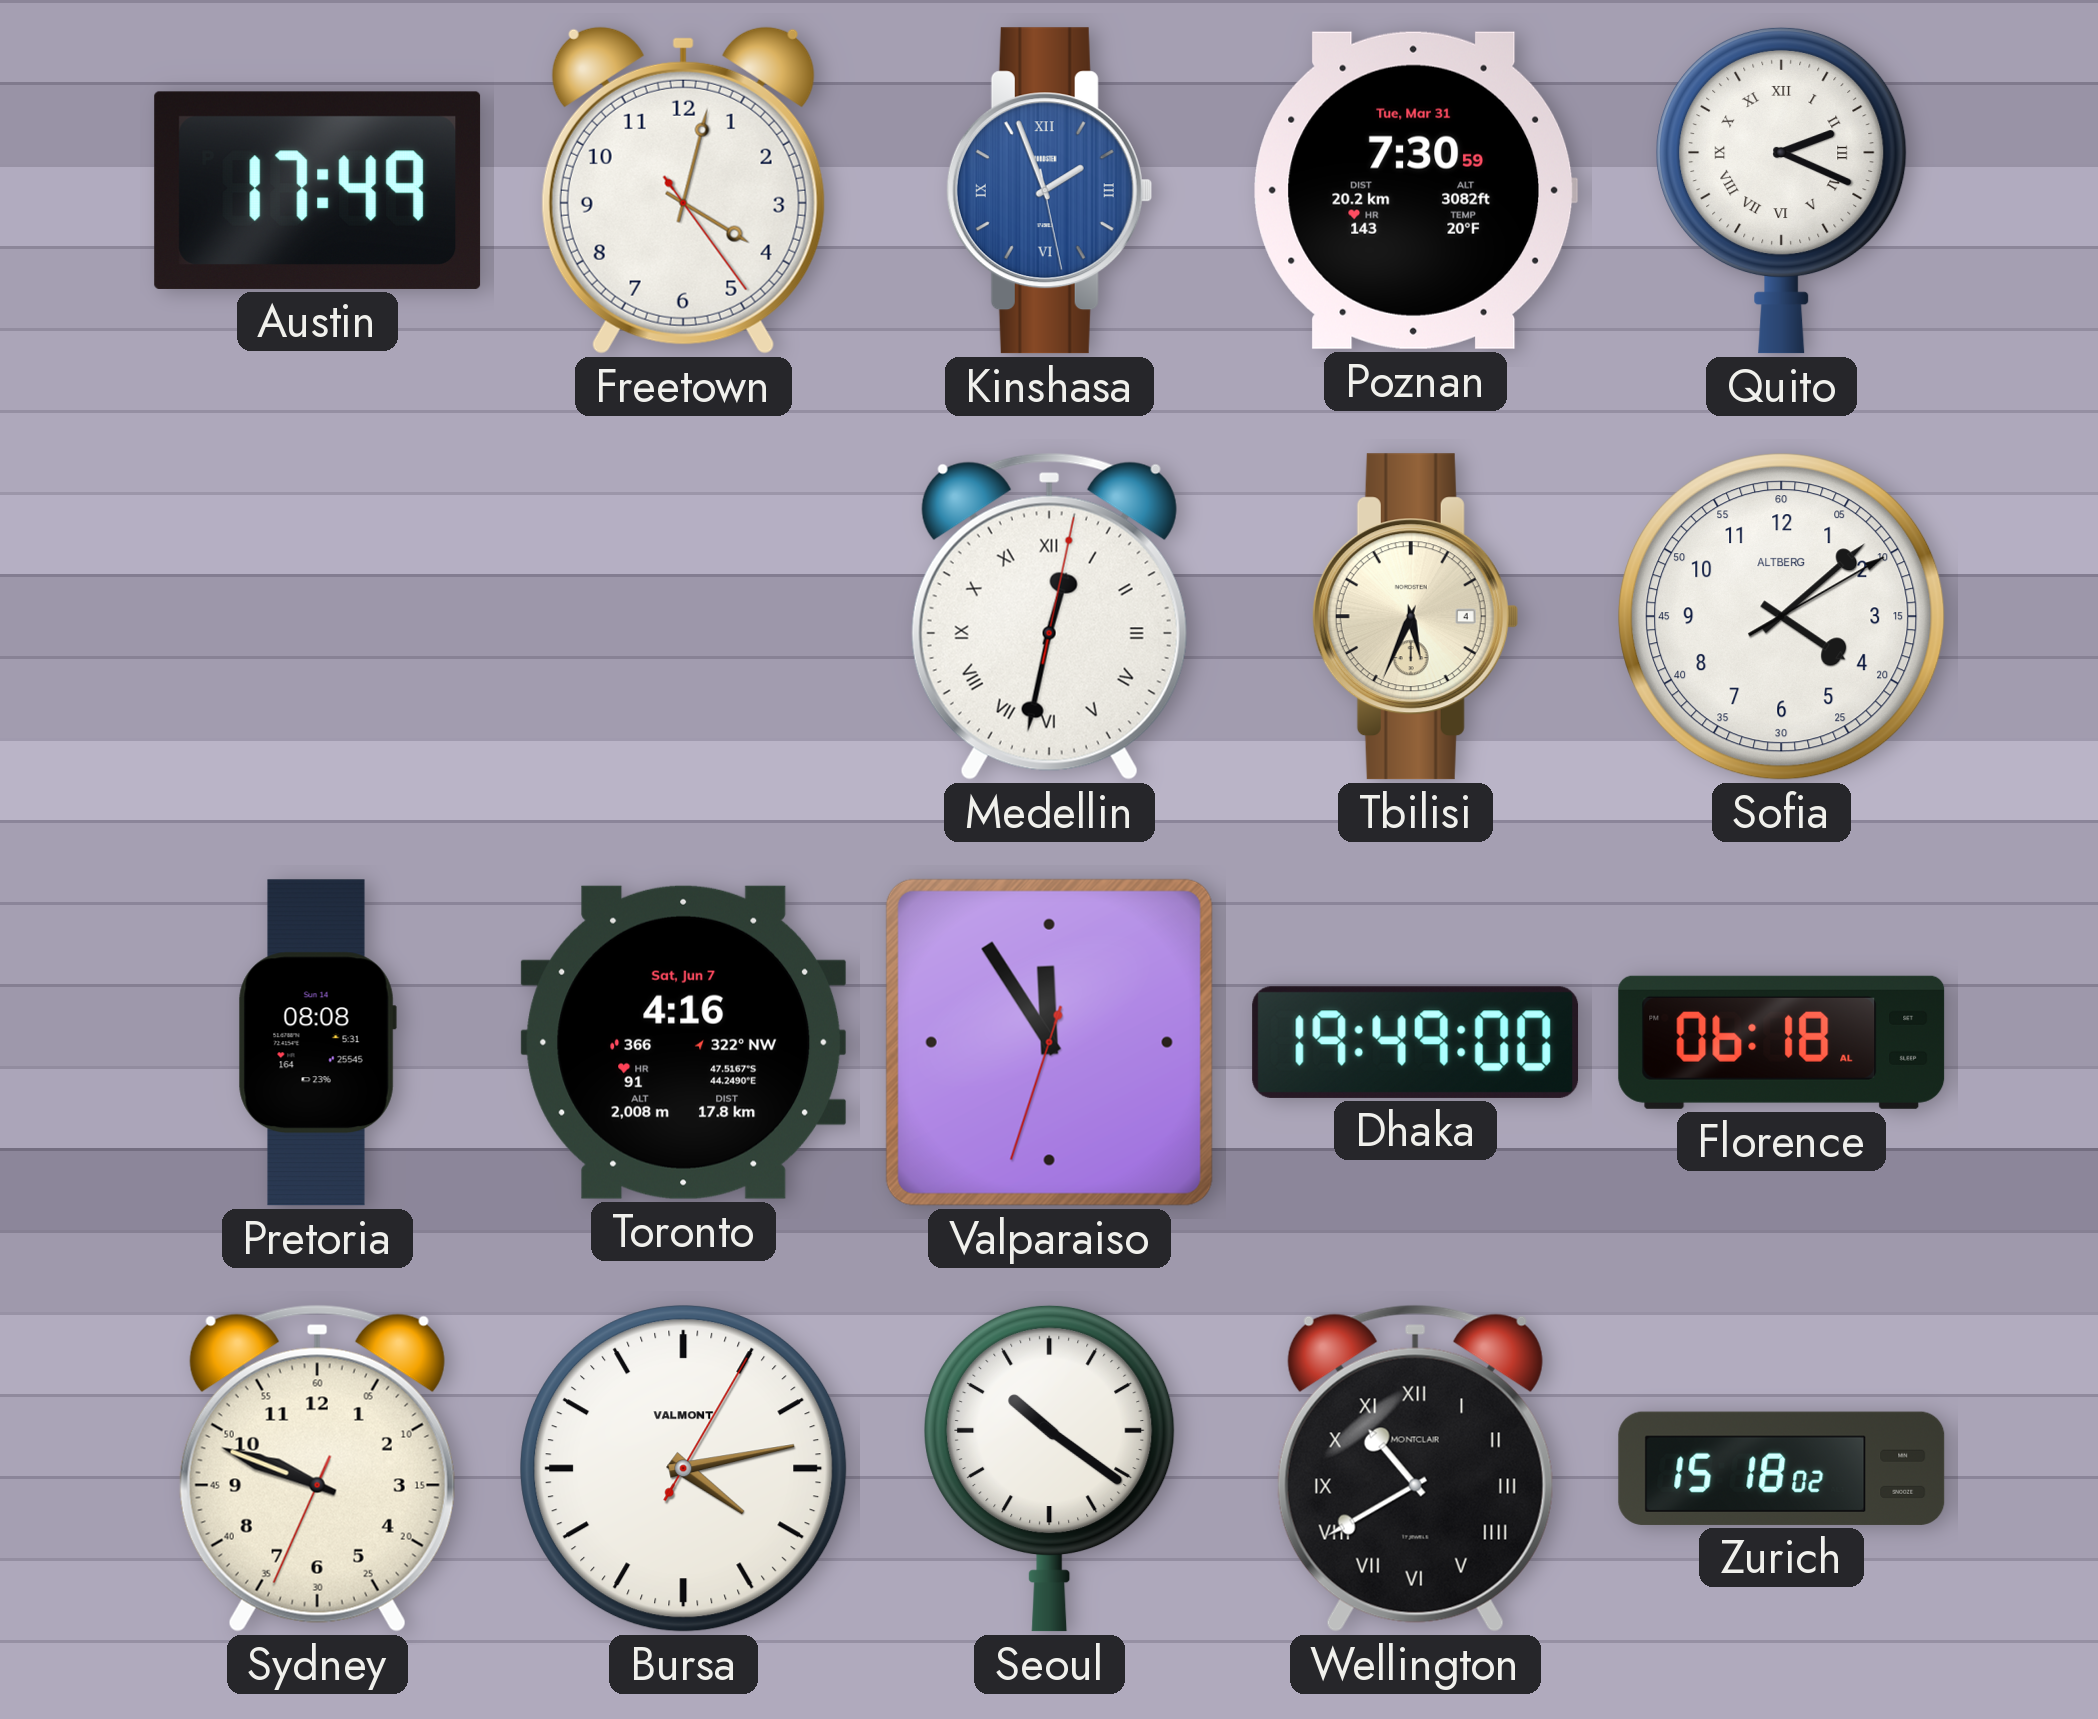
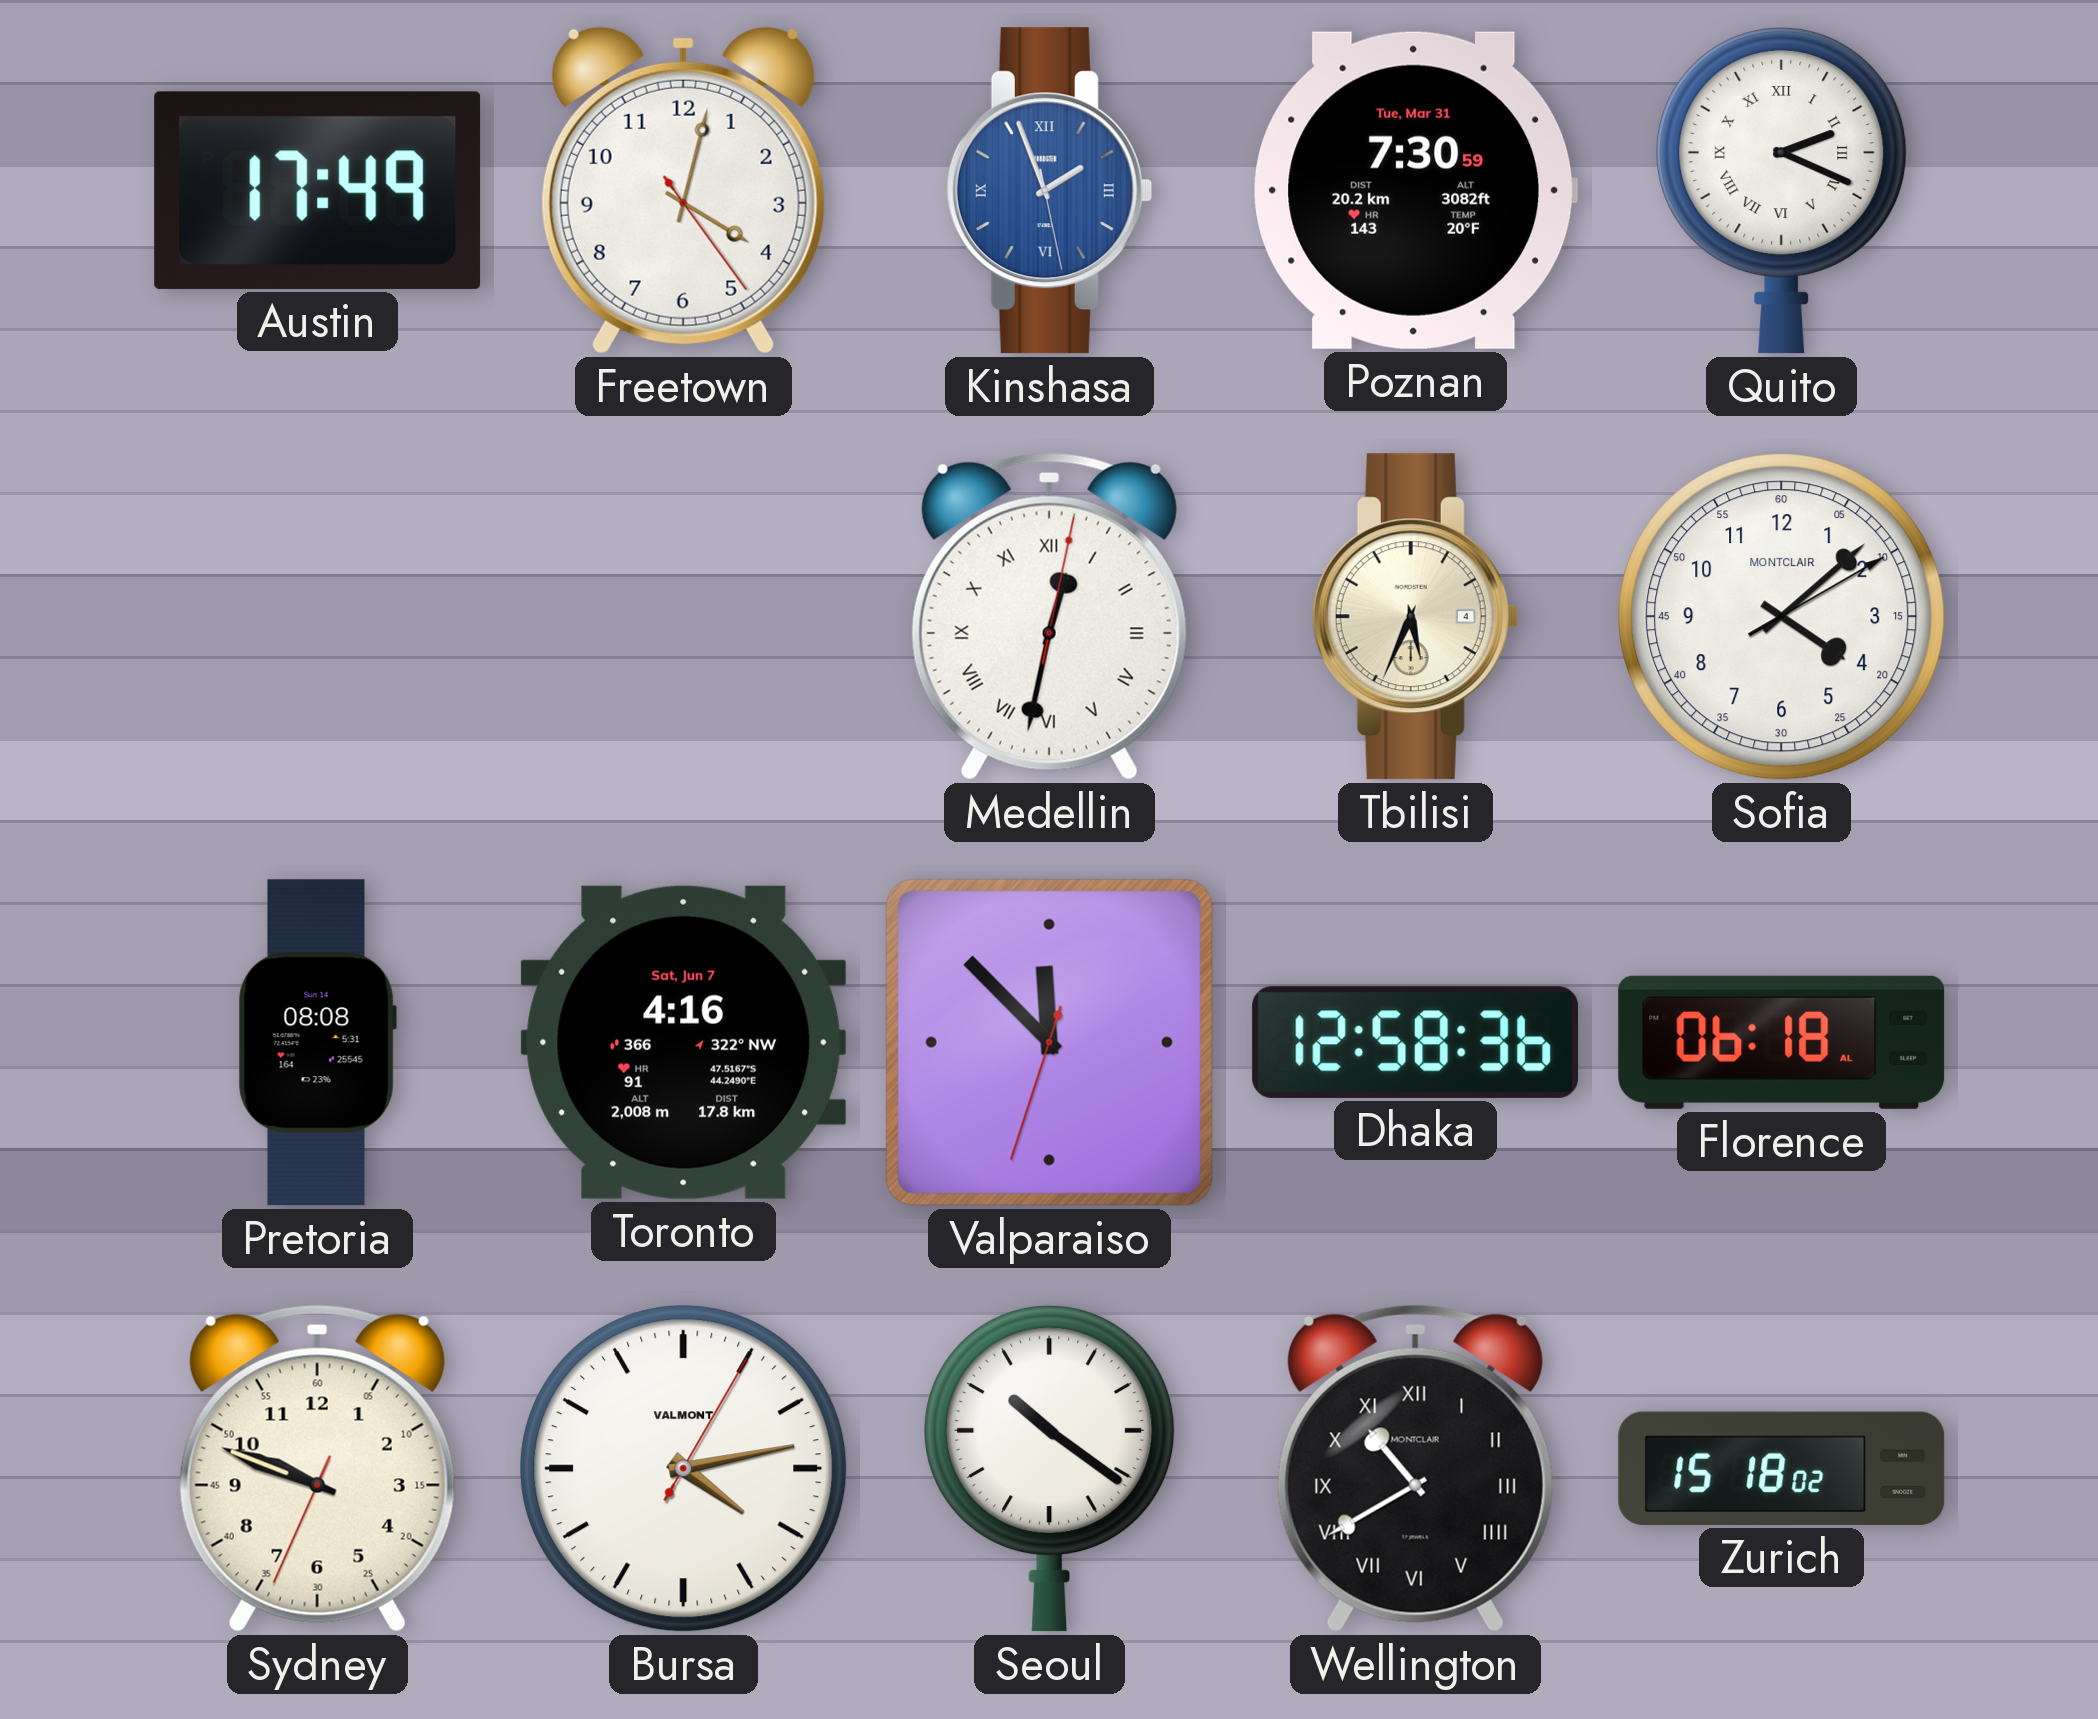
Sofia brand: ALTBERG -> MONTCLAIR (1782, 617)
Valparaiso: 11:54 -> 11:52 (1049, 1042)
Dhaka: 19:49 -> 12:58 (1416, 1042)
